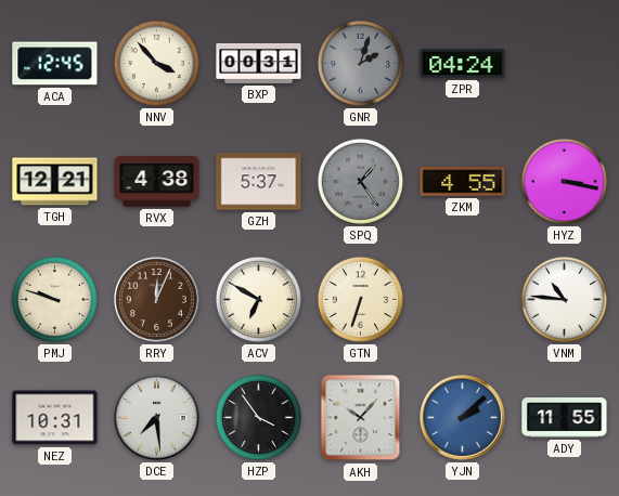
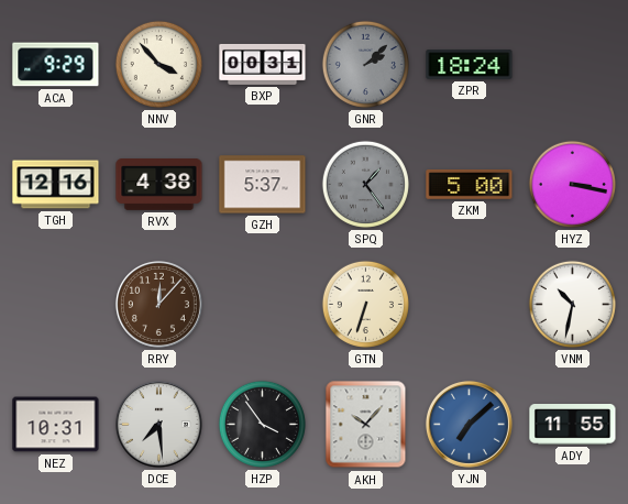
ACA: 12:45 -> 9:29 (56, 65)
GNR: 2:03 -> 2:08 (365, 64)
ZPR: 04:24 -> 18:24 (470, 65)
TGH: 12:21 -> 12:16 (56, 185)
ZKM: 4:55 -> 5:00 (470, 185)
PMJ: 9:48 -> none (54, 299)
RRY: 12:04 -> 12:07 (158, 304)
ACV: 6:50 -> none (258, 299)
VNM: 10:46 -> 10:32 (572, 304)
YJN: 2:08 -> 7:08 (469, 424)
